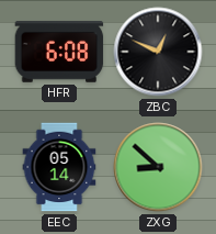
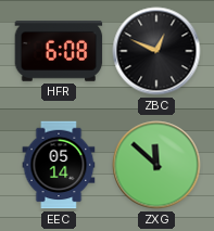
ZXG: 8:52 -> 11:52 (156, 165)
